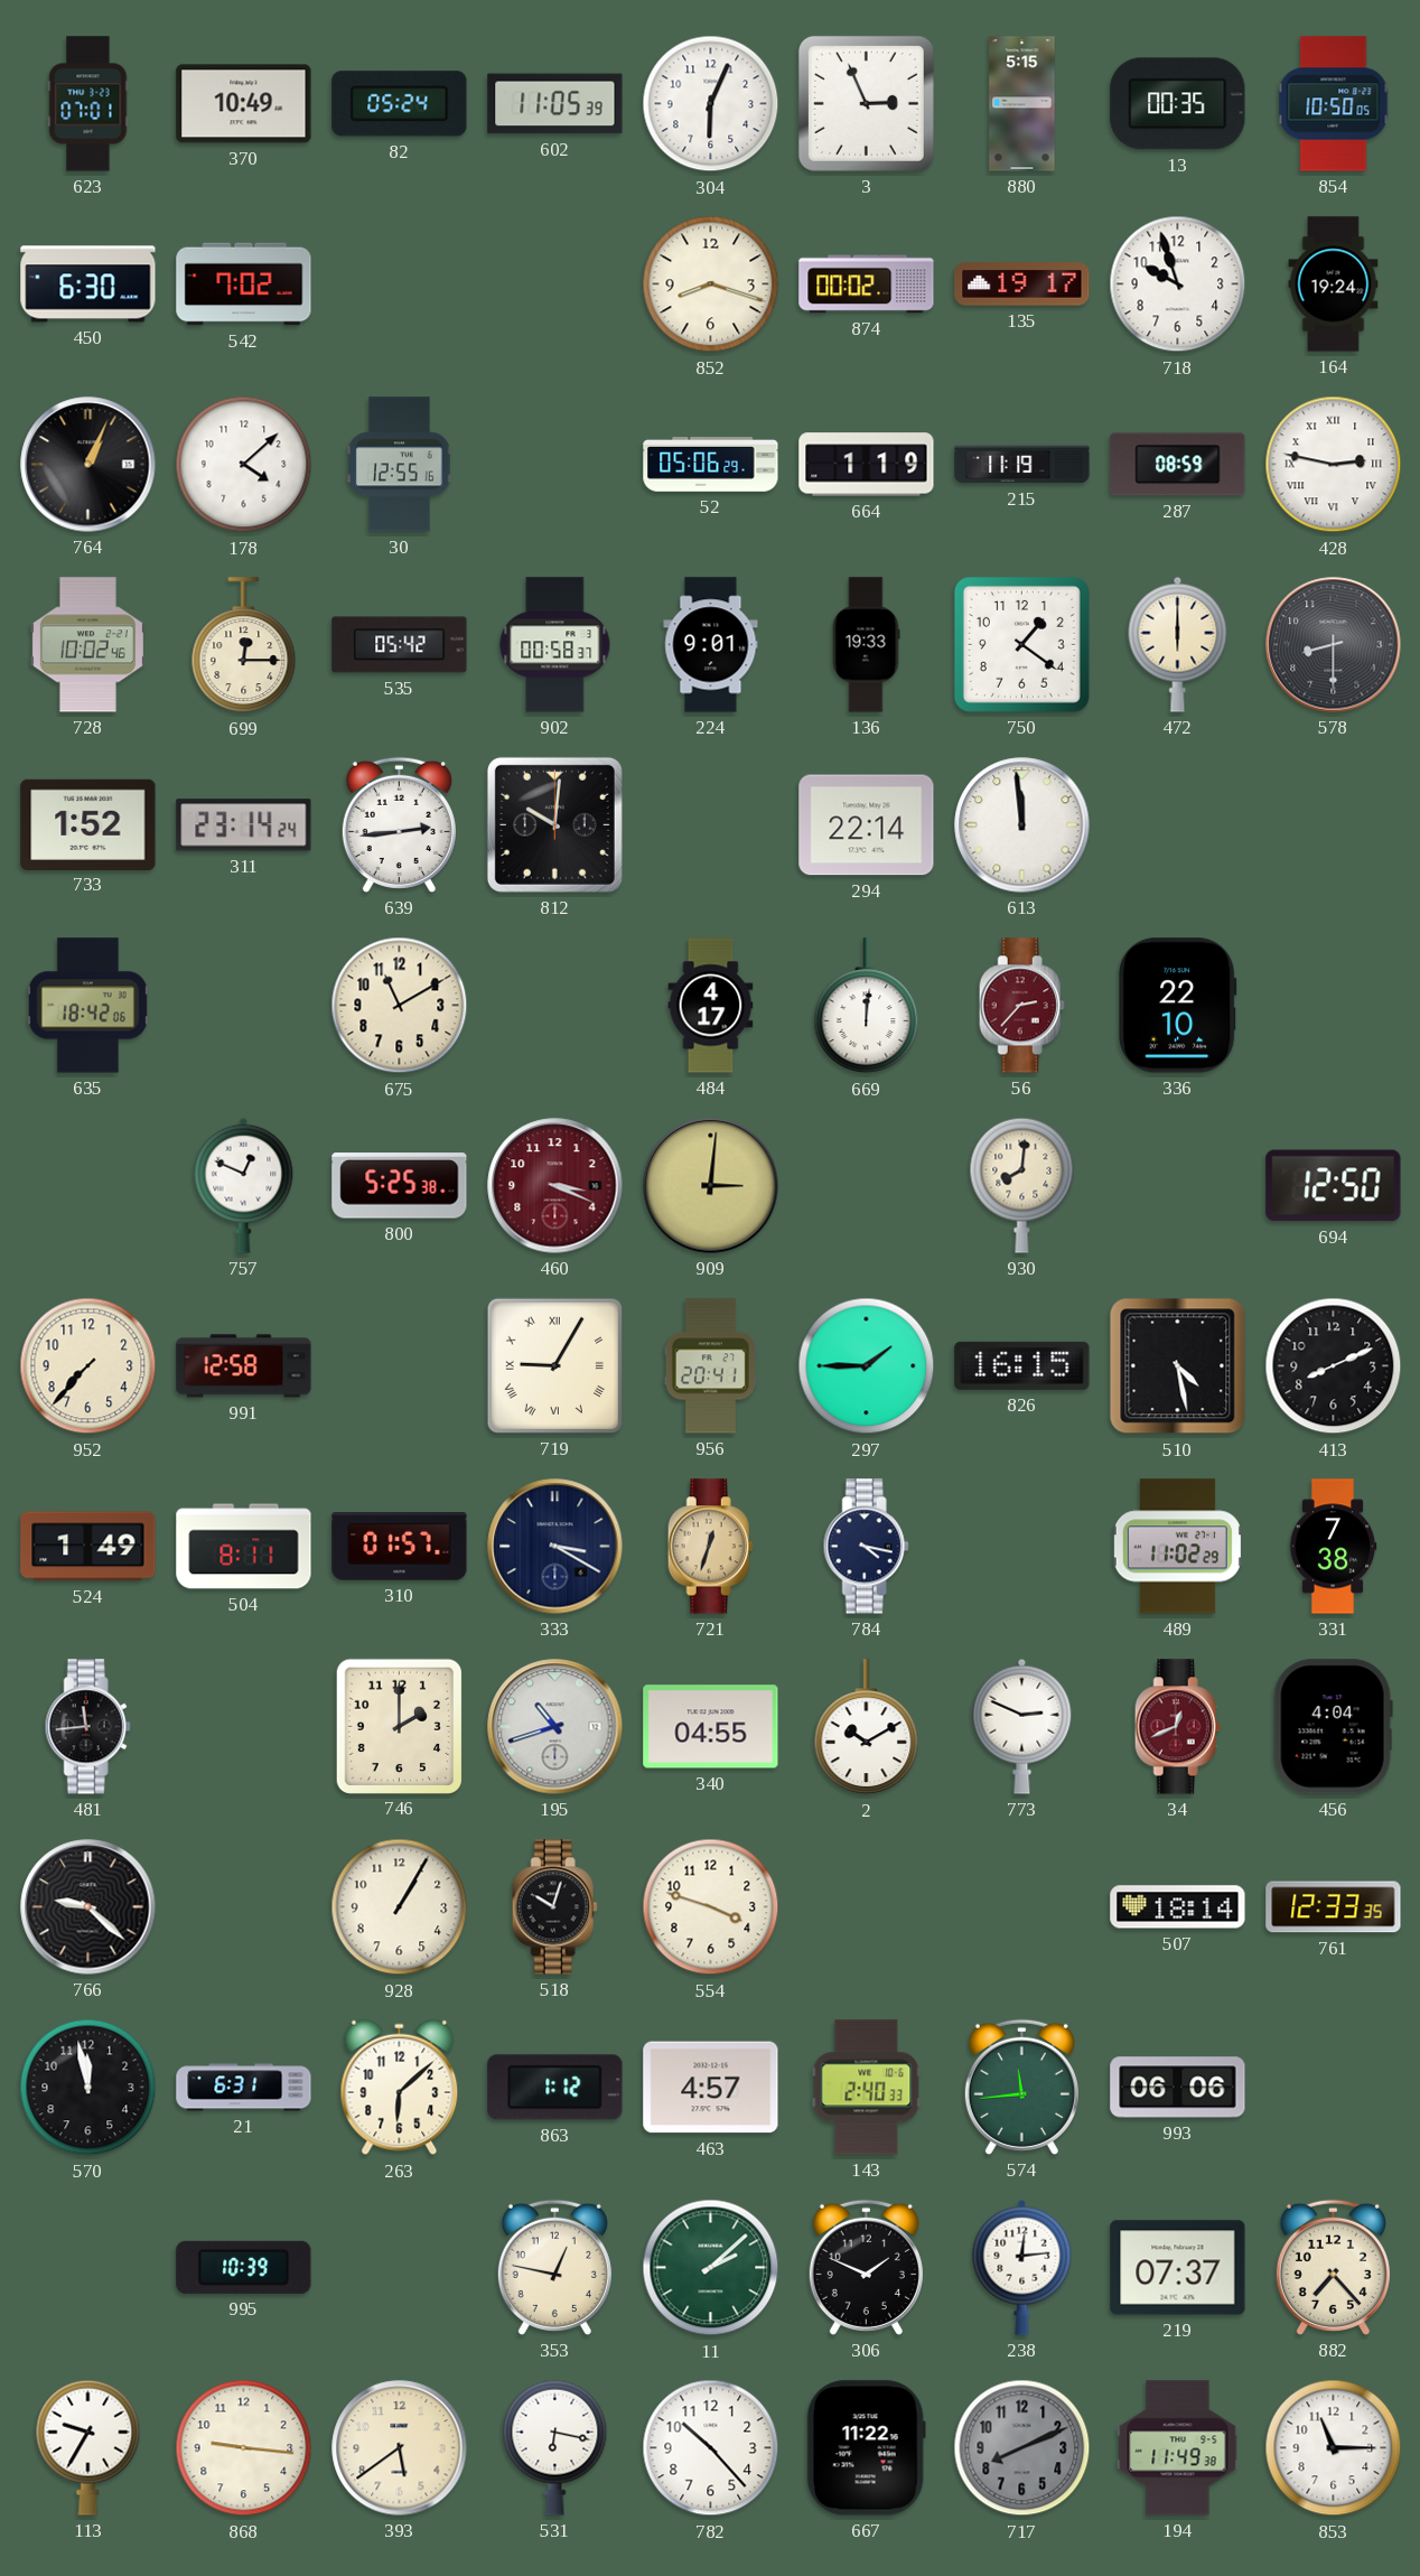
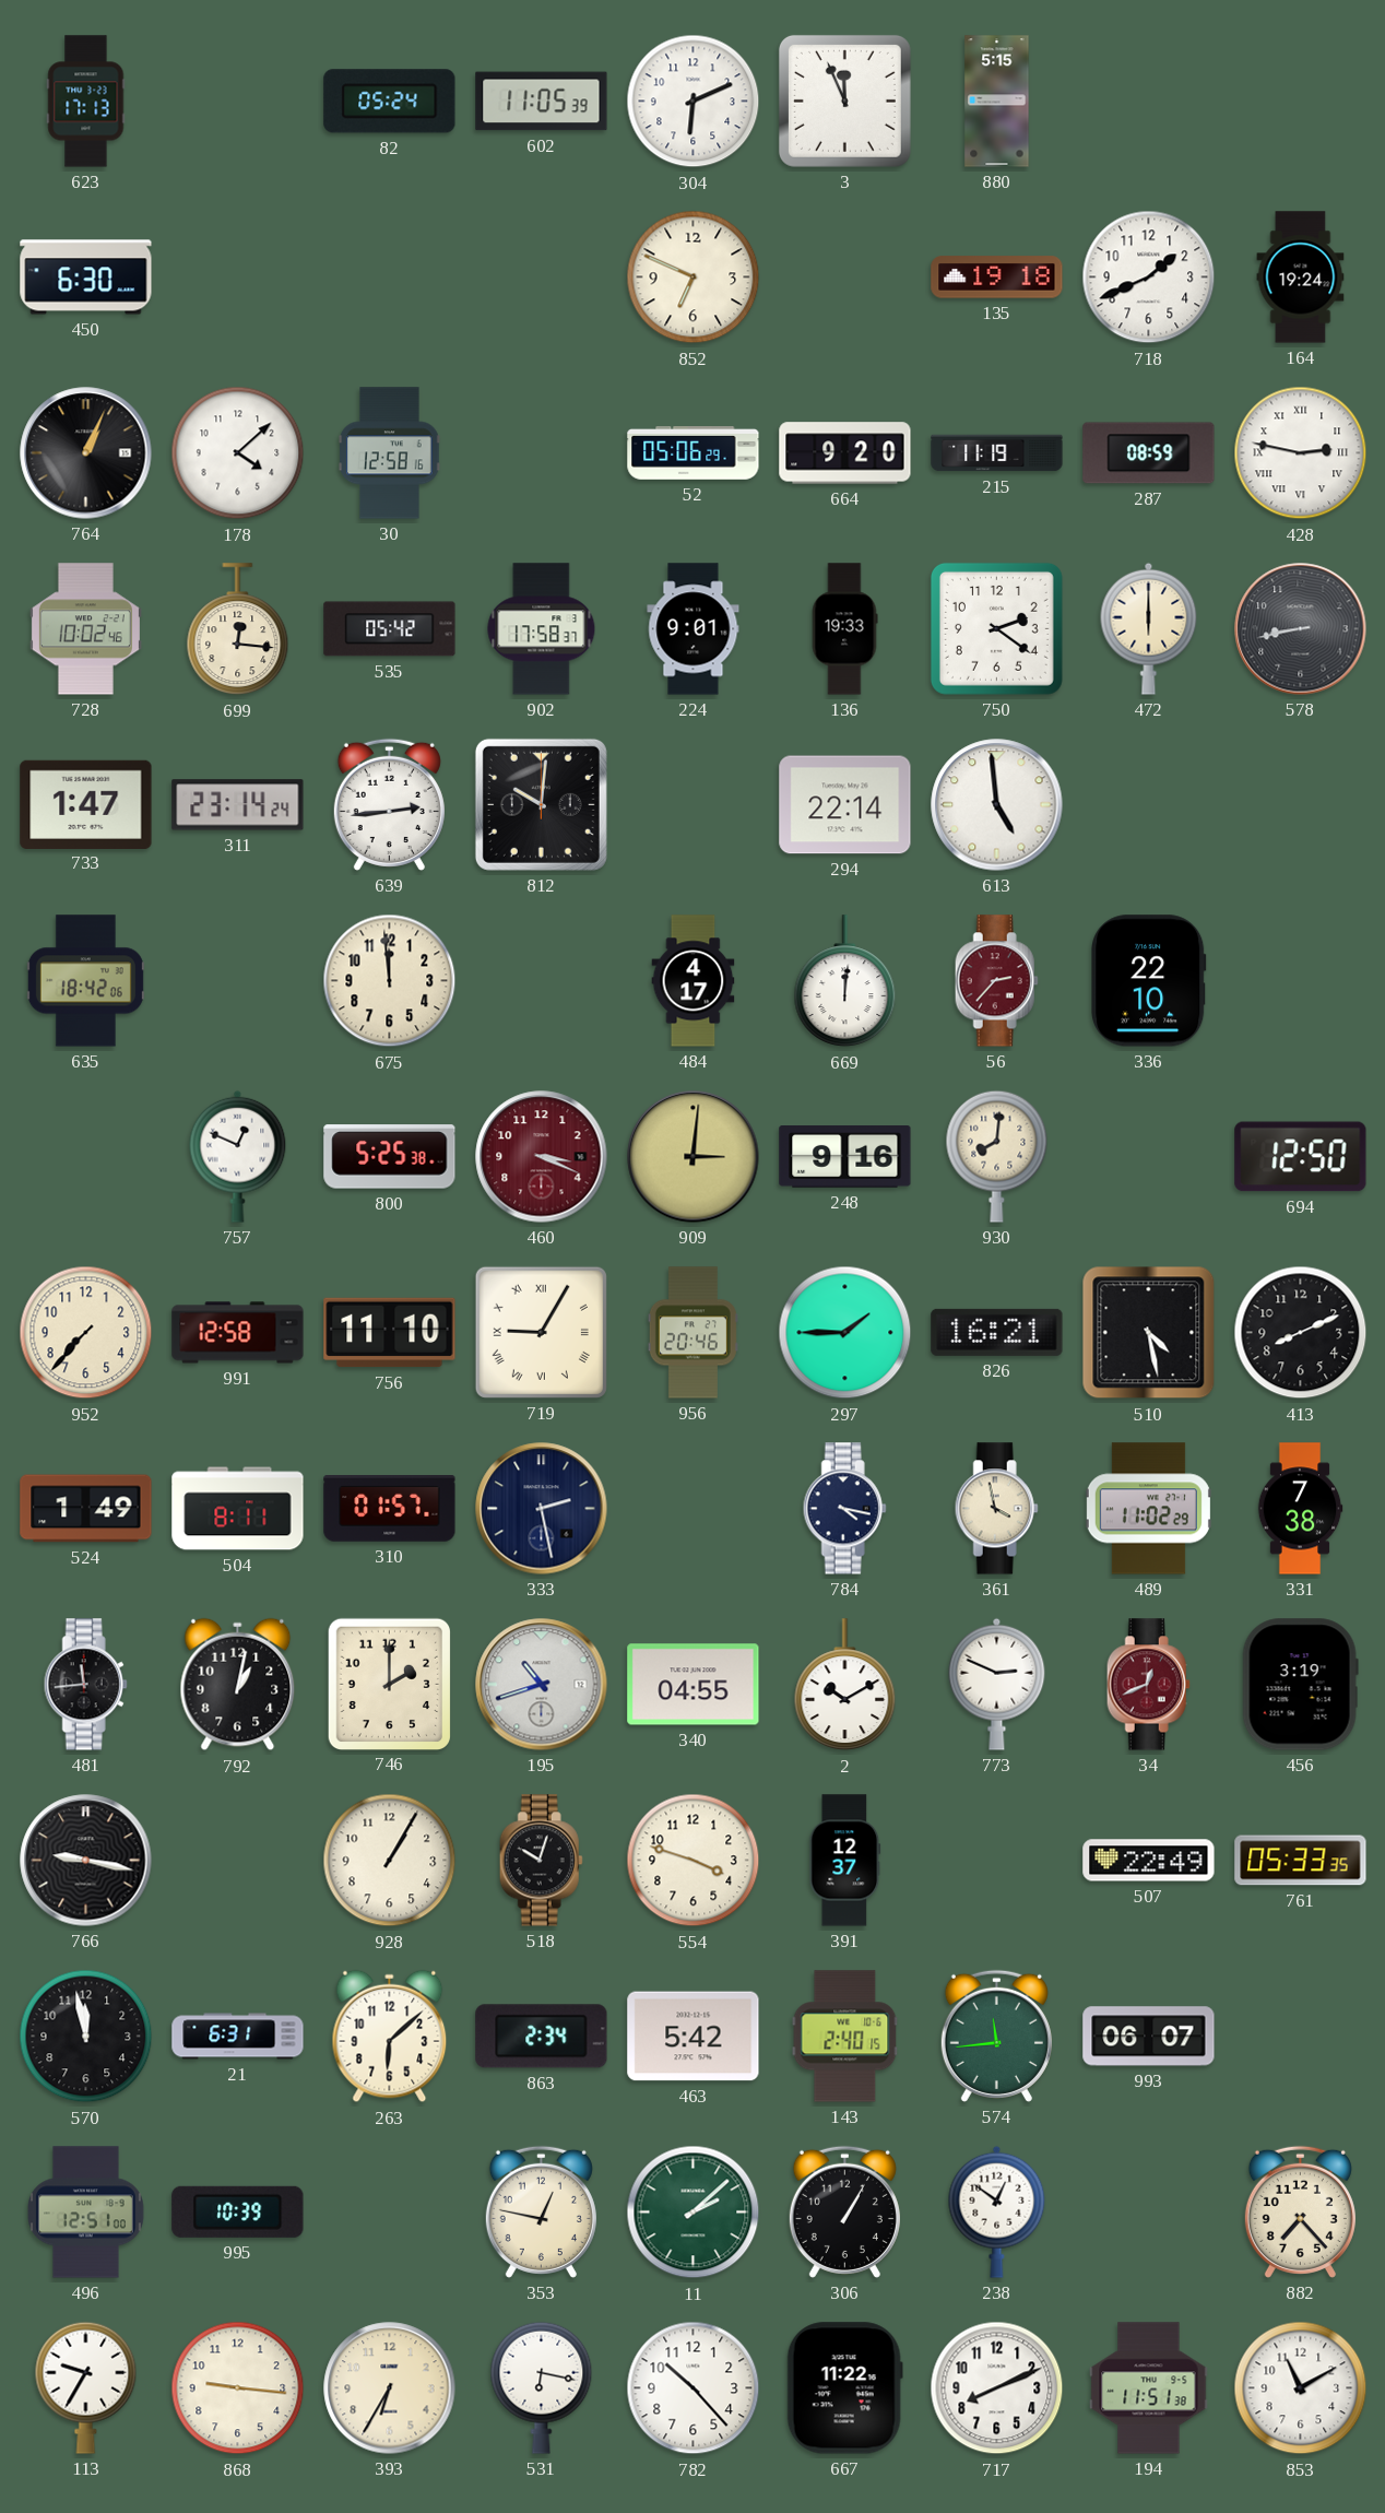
623: 07:01 -> 17:13 (86, 102)
370: 10:49 -> none (244, 104)
304: 6:04 -> 6:11 (694, 102)
3: 2:56 -> 11:56 (844, 101)
13: 00:35 -> none (1178, 104)
854: 10:50 -> none (1334, 104)
542: 7:02 -> none (244, 284)
852: 8:18 -> 6:49 (694, 278)
874: 00:02 -> none (867, 284)
135: 19:17 -> 19:18 (997, 278)
718: 9:57 -> 1:41 (1149, 278)
30: 12:55 -> 12:58 (390, 453)
664: 1:19 -> 9:20 (845, 453)
699: 12:15 -> 12:16 (238, 629)
902: 00:58 -> 17:58 (542, 629)
750: 1:21 -> 2:21 (996, 628)
578: 8:30 -> 8:43 (1301, 629)
733: 1:52 -> 1:47 (86, 804)
613: 11:59 -> 4:59 (997, 805)
675: 11:10 -> 11:59 (390, 981)
248: none -> 9:16 (845, 1157)
756: none -> 11:10 (390, 1333)
956: 20:41 -> 20:46 (693, 1333)
826: 16:15 -> 16:21 (997, 1332)
333: 3:20 -> 2:28 (542, 1509)
721: 12:33 -> none (710, 1547)
361: none -> 3:58 (996, 1509)
792: none -> 1:02 (238, 1685)
456: 4:04 -> 3:19 (1300, 1685)
766: 9:22 -> 9:17 (86, 1861)
391: none -> 12:37 (845, 1861)
507: 18:14 -> 22:49 (1149, 1861)
761: 12:33 -> 05:33 (1301, 1861)
863: 1:12 -> 2:34 (542, 2037)
463: 4:57 -> 5:42 (694, 2037)
143: 2:40:33 -> 2:40:15 (845, 2037)
993: 06:06 -> 06:07 (1149, 2037)
496: none -> 12:51 (86, 2213)
306: 1:49 -> 1:05 (844, 2211)
238: 12:14 -> 12:51 (997, 2211)
219: 07:37 -> none (1178, 2268)
393: 5:39 -> 6:35 (390, 2388)
717 dial: grey -> white (997, 2388)
194: 11:49 -> 11:51 (1149, 2388)
853: 11:15 -> 11:10 (1301, 2388)
